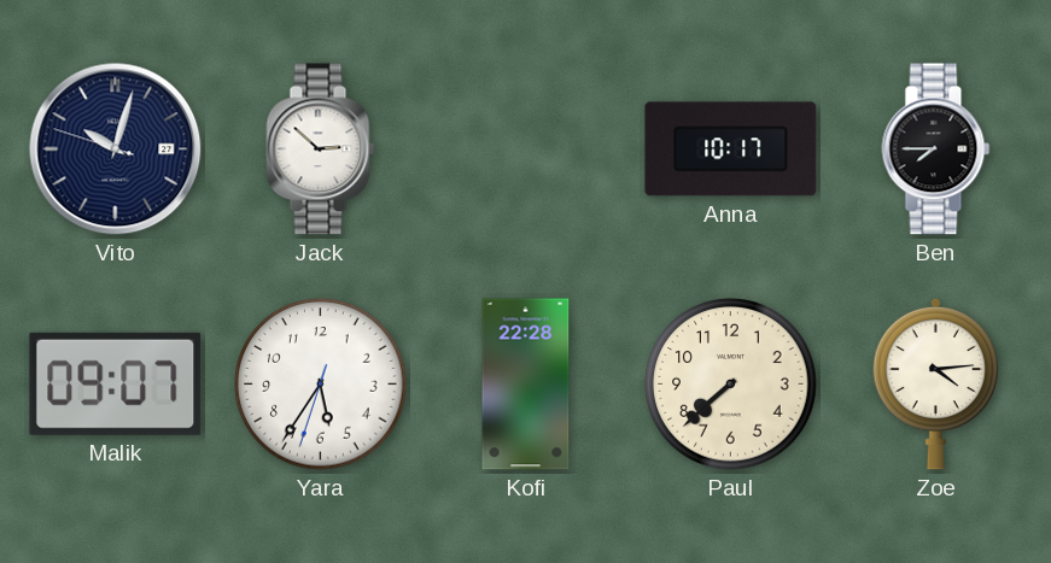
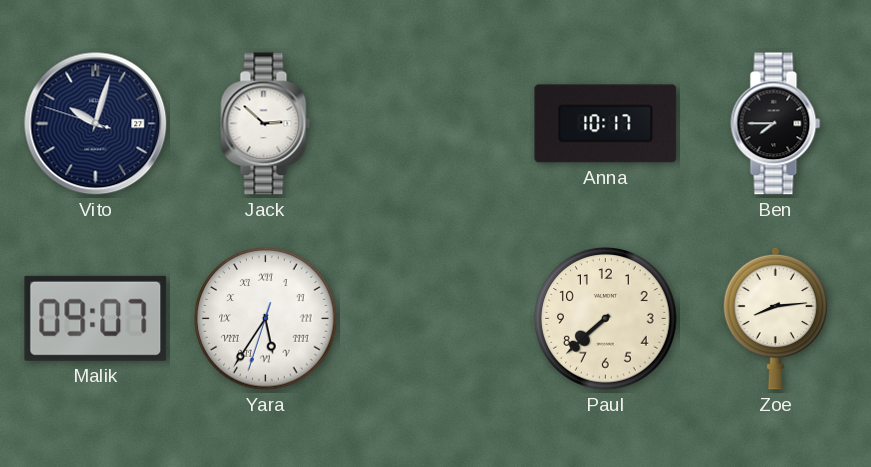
Yara numerals: Arabic -> Roman (266, 319)
Kofi: 22:28 -> none (526, 385)
Zoe: 4:14 -> 8:14 (776, 318)
